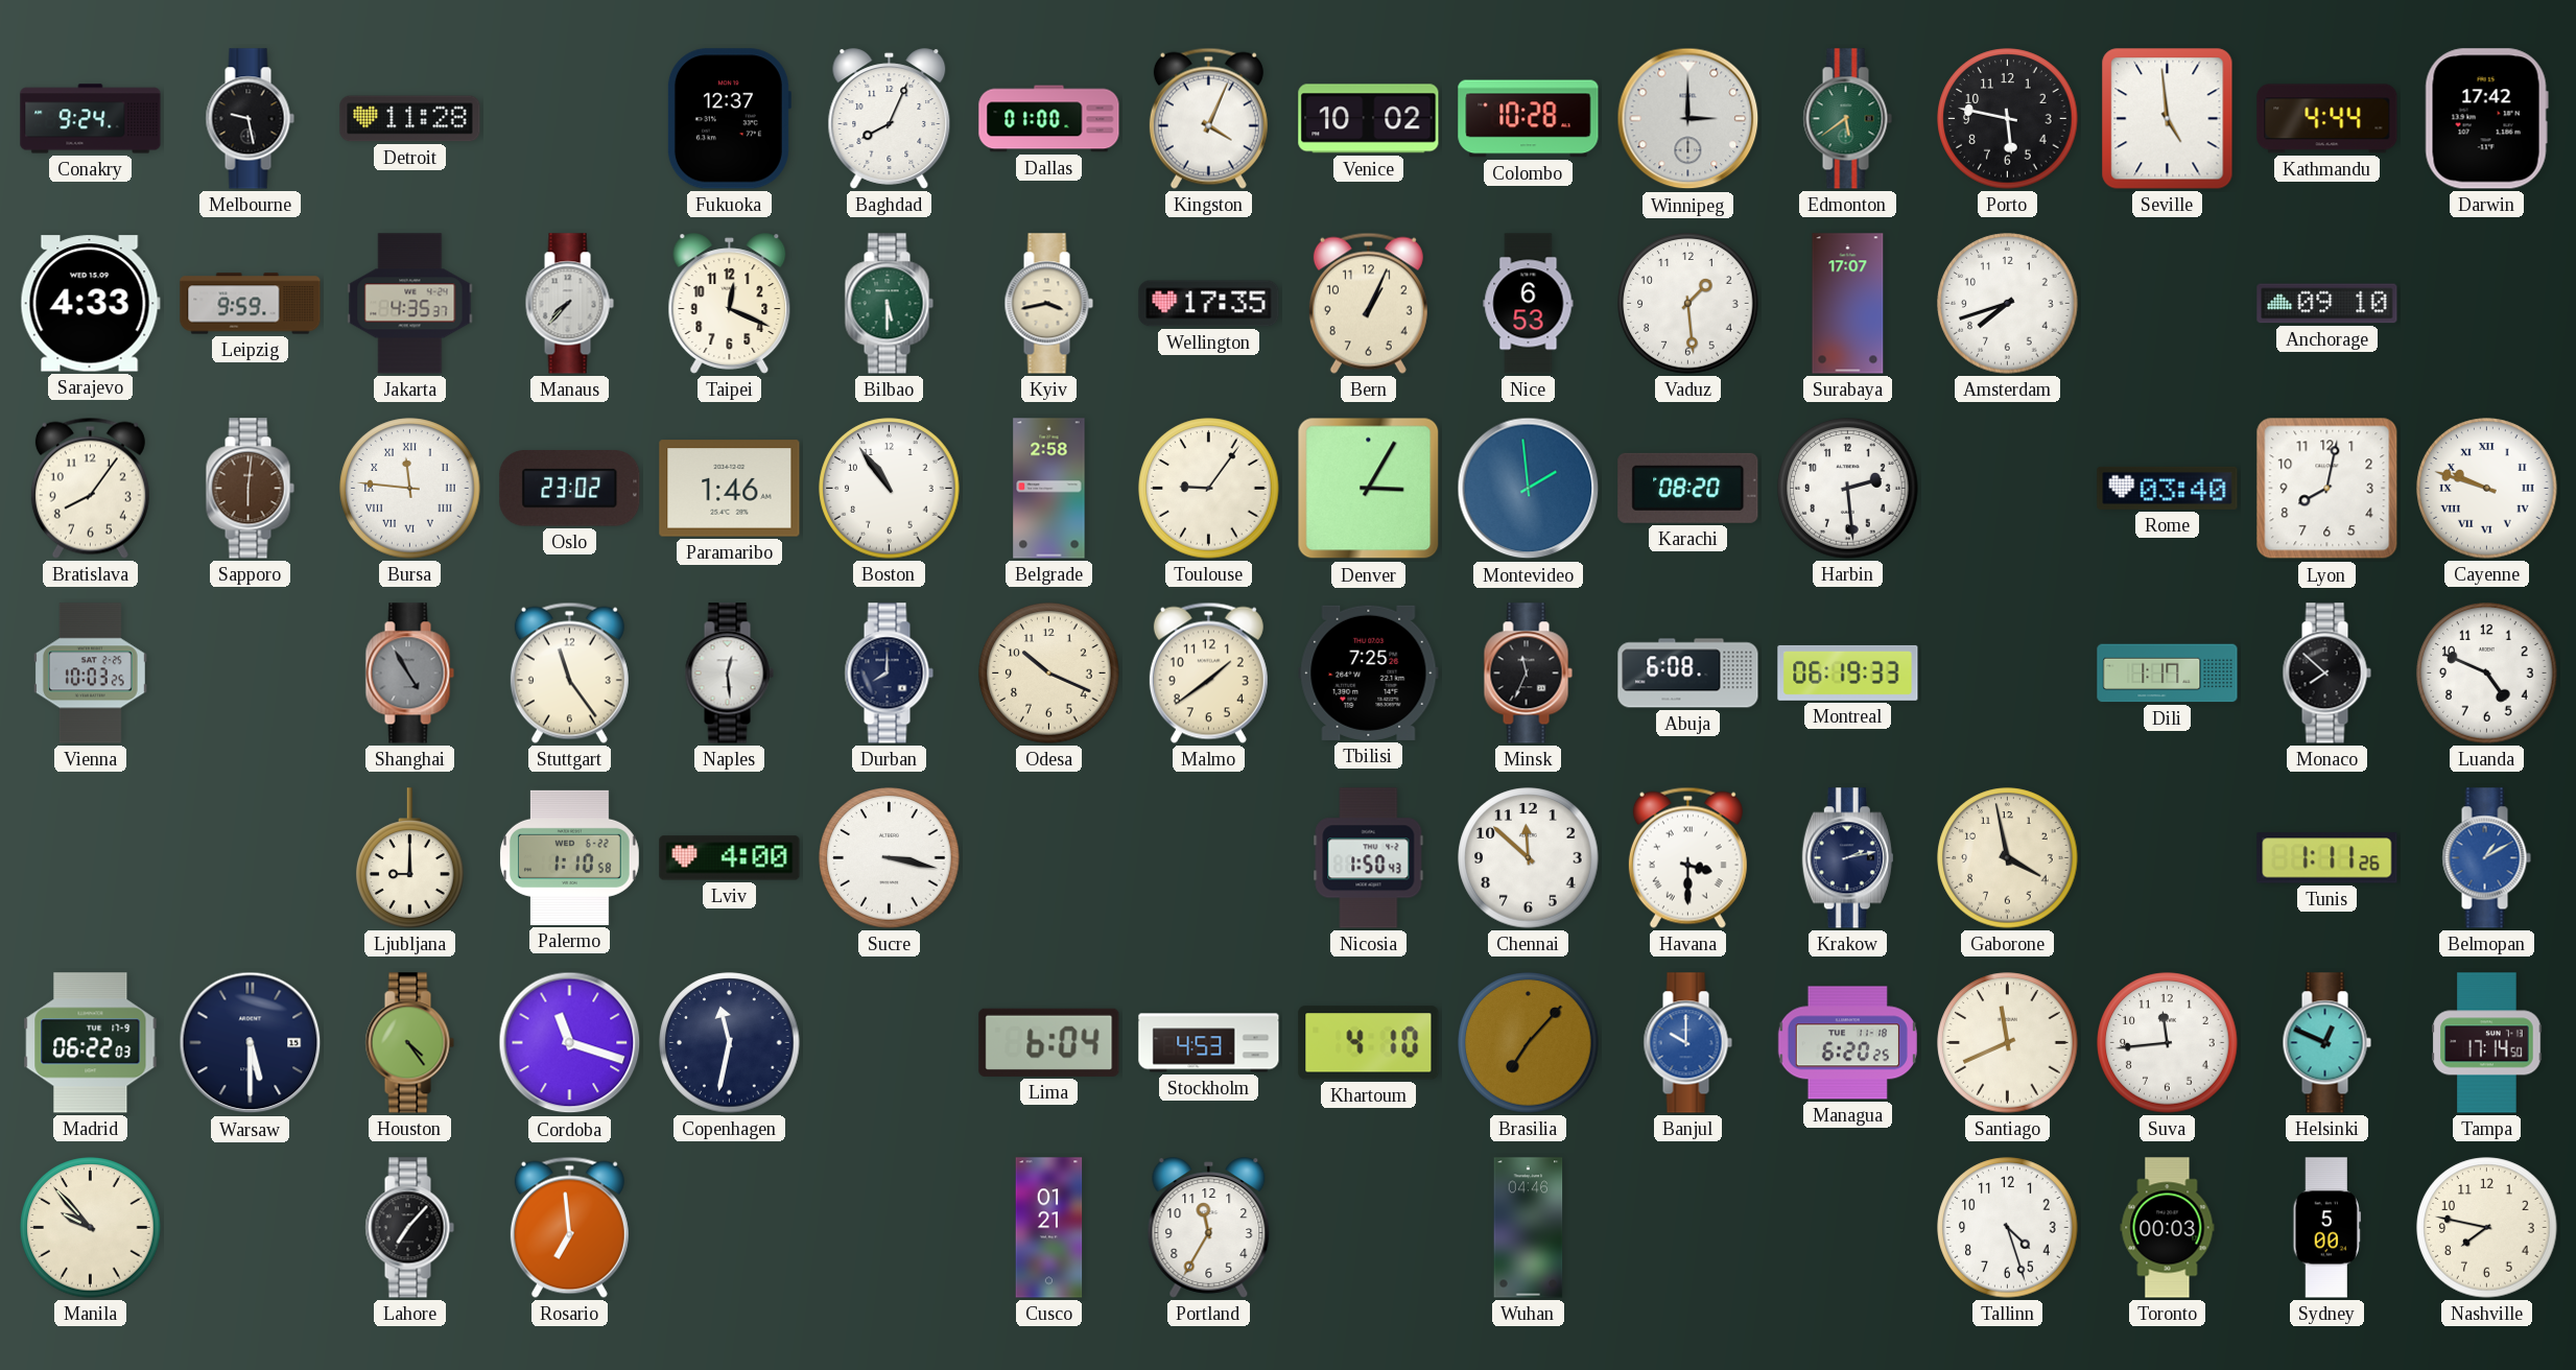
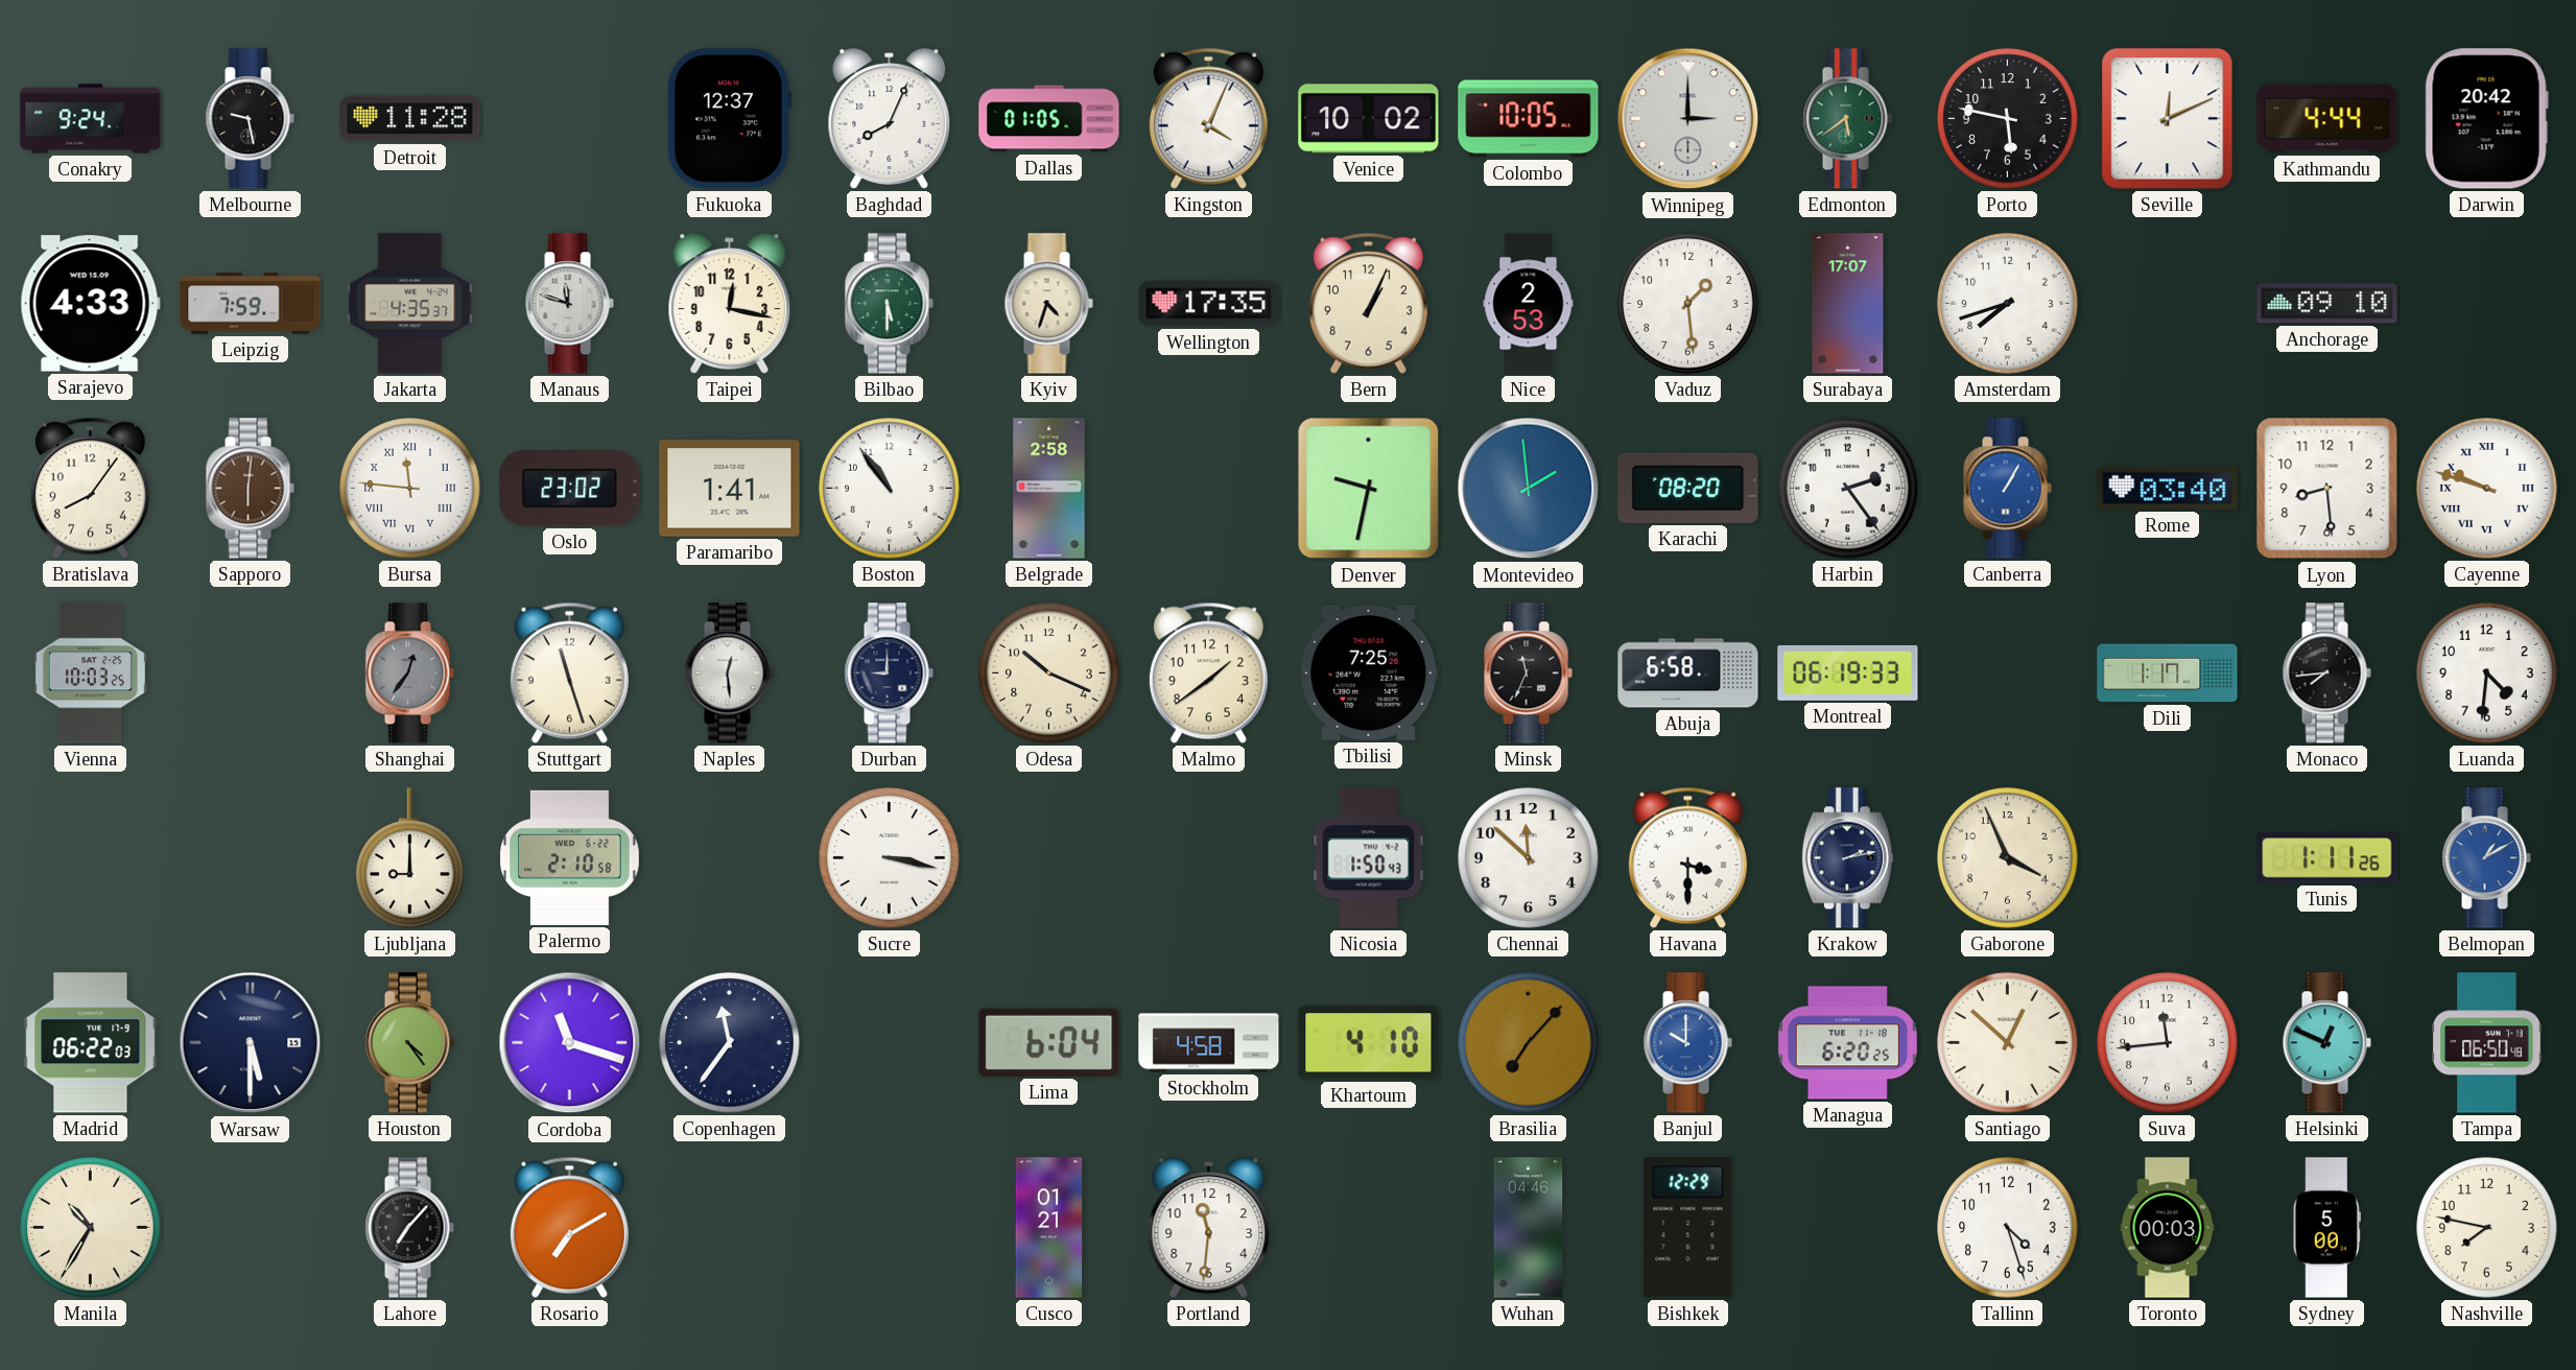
Dallas: 01:00 -> 01:05 (1049, 119)
Colombo: 10:28 -> 10:05 (1529, 119)
Seville: 4:59 -> 12:11 (2168, 119)
Darwin: 17:42 -> 20:42 (2486, 119)
Leipzig: 9:59 -> 7:59 (251, 304)
Manaus: 7:37 -> 11:48 (569, 304)
Taipei: 12:19 -> 12:17 (730, 304)
Kyiv: 3:43 -> 4:33 (1048, 304)
Nice: 6:53 -> 2:53 (1529, 304)
Paramaribo: 1:46 -> 1:41 (730, 489)
Toulouse: 9:06 -> none (1209, 489)
Denver: 3:05 -> 9:32 (1369, 489)
Harbin: 2:29 -> 2:24 (1848, 489)
Canberra: none -> 1:05 (2007, 489)
Lyon: 8:02 -> 8:29 (2327, 489)
Shanghai: 4:55 -> 12:36 (409, 674)
Stuttgart: 11:24 -> 11:27 (569, 672)
Durban: 8:00 -> 9:00 (889, 674)
Abuja: 6:08 -> 6:58 (1688, 674)
Monaco: 7:52 -> 7:44 (2326, 674)
Luanda: 4:49 -> 4:31 (2487, 674)
Palermo: 1:10 -> 2:10 (570, 857)
Lviv: 4:00 -> none (730, 858)
Gaborone: 3:58 -> 3:56 (2008, 858)
Copenhagen: 11:32 -> 11:36 (730, 1043)
Stockholm: 4:53 -> 4:58 (1209, 1043)
Santiago: 11:41 -> 12:52 (2008, 1043)
Tampa: 17:14 -> 06:50 (2487, 1043)
Manila: 9:53 -> 10:35 (91, 1228)
Rosario: 6:59 -> 7:10 (569, 1227)
Portland: 11:35 -> 11:31 (1209, 1228)
Bishkek: none -> 12:29 (1688, 1228)
